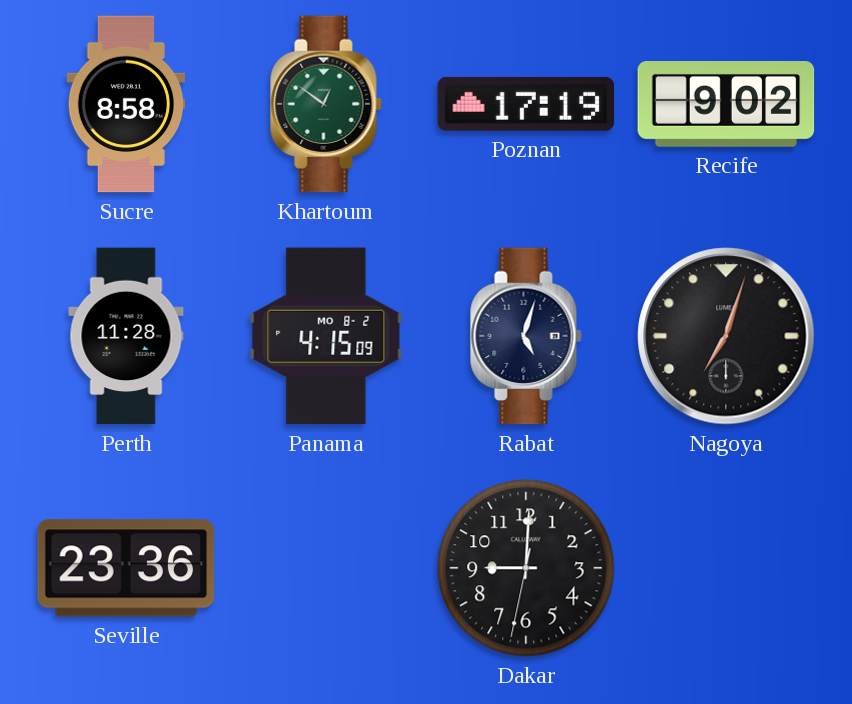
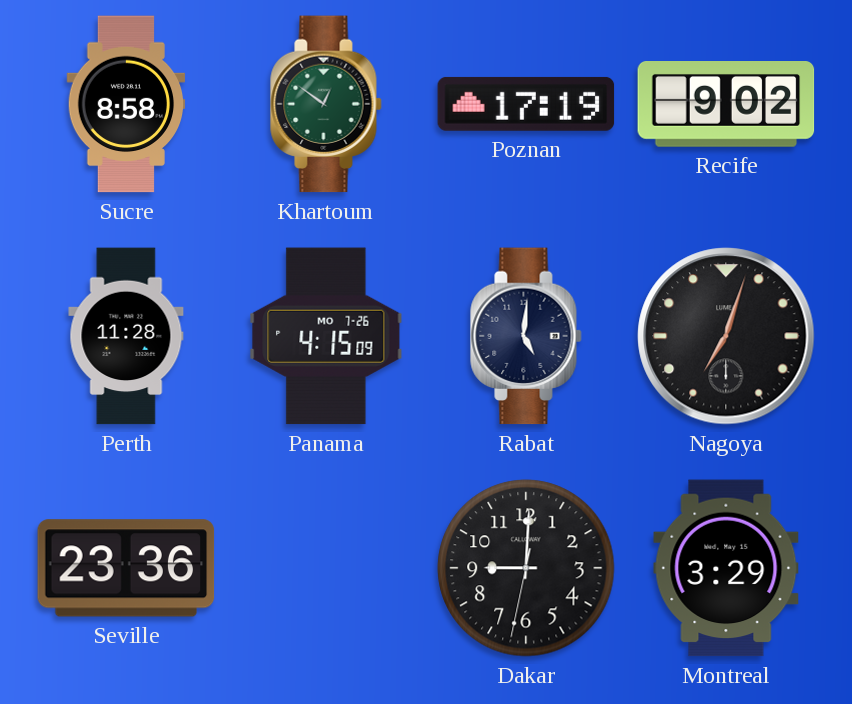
Panama date: MO 8-2 -> MO 7-26 (326, 336)
Rabat: 5:03 -> 5:01 (526, 336)
Montreal: none -> 3:29 (726, 568)
